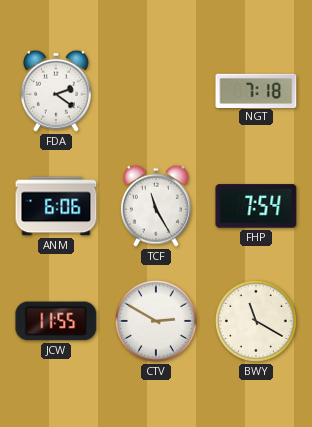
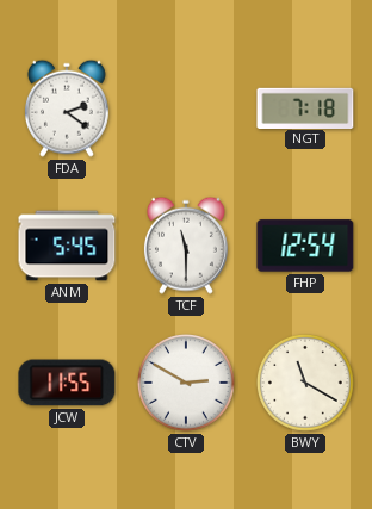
ANM: 6:06 -> 5:45 (67, 246)
TCF: 11:25 -> 11:30 (186, 246)
FHP: 7:54 -> 12:54 (305, 246)
